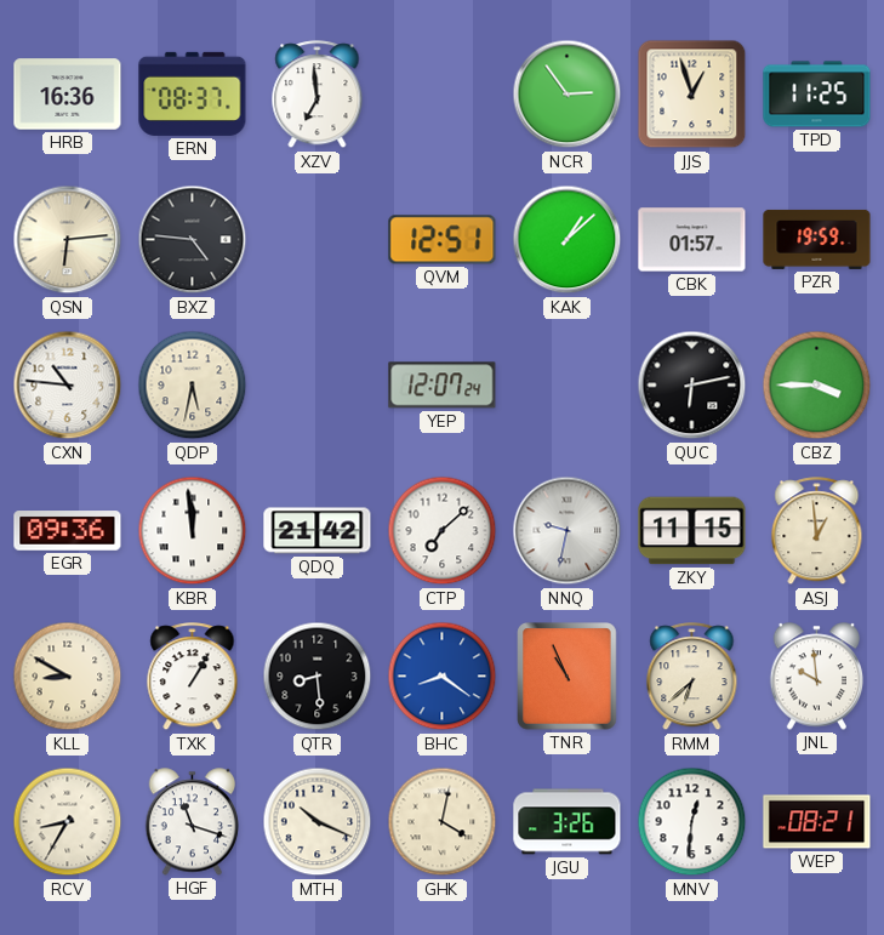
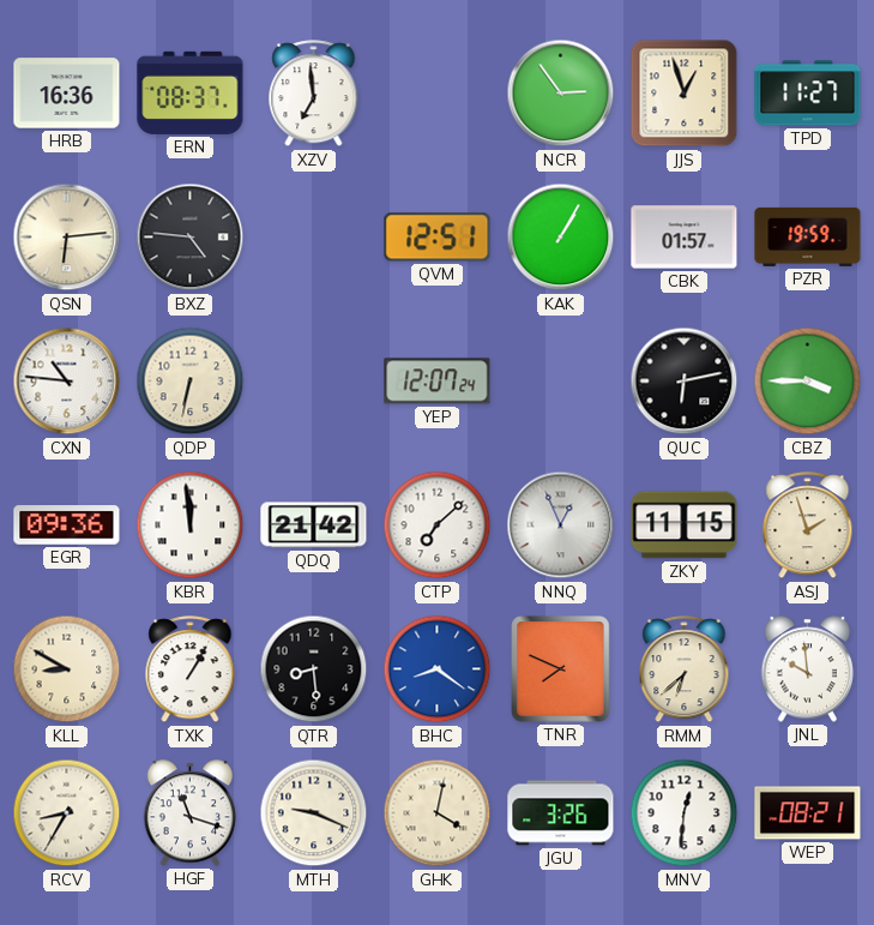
TPD: 11:25 -> 11:27 (808, 94)
KAK: 1:08 -> 1:05 (561, 238)
QDP: 5:32 -> 6:32 (191, 382)
NNQ: 9:32 -> 12:56 (561, 525)
ASJ: 12:59 -> 1:57 (808, 525)
TNR: 10:56 -> 7:49 (561, 669)
MTH: 10:19 -> 9:19 (314, 813)
